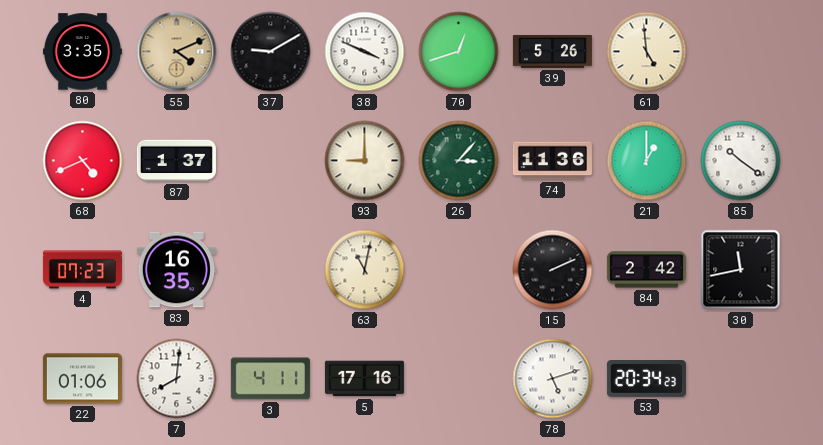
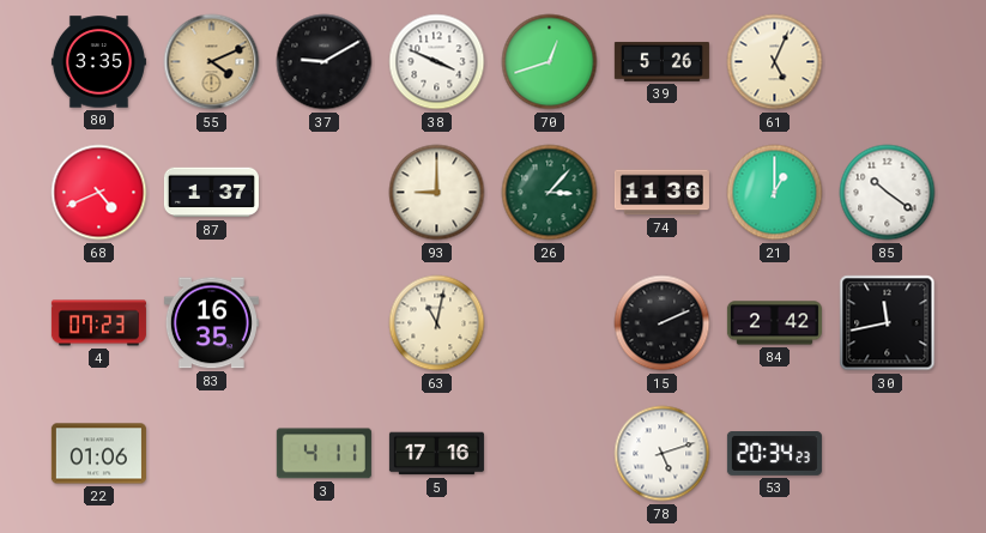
61: 4:59 -> 5:04 (775, 62)
7: 8:01 -> none (177, 379)
